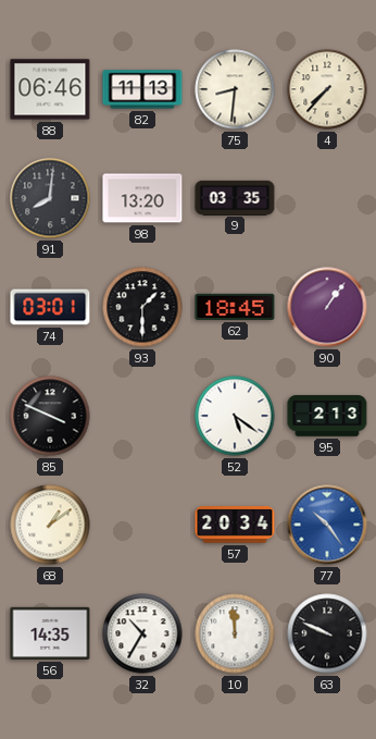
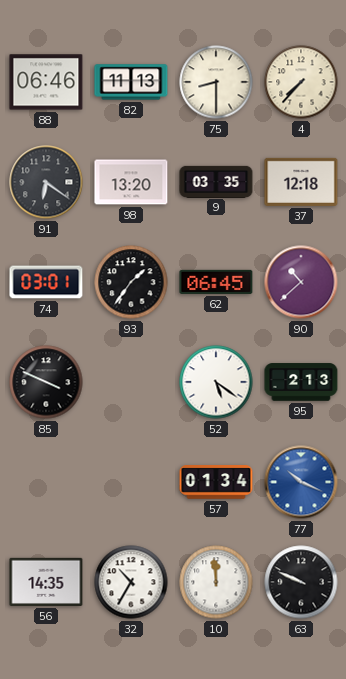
75: 8:31 -> 8:30 (216, 82)
91: 8:01 -> 6:21 (46, 182)
37: none -> 12:18 (301, 182)
93: 1:30 -> 1:36 (131, 282)
62: 18:45 -> 06:45 (216, 282)
90: 1:06 -> 10:38 (301, 282)
68: 1:09 -> none (50, 525)
57: 20:34 -> 01:34 (216, 482)
77: 10:24 -> 10:19 (301, 482)
